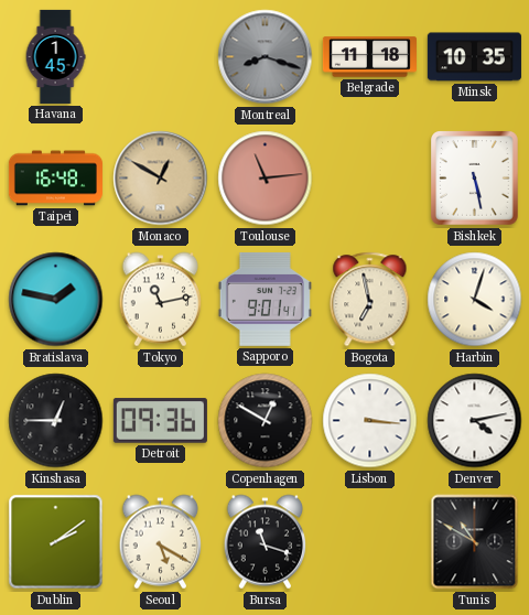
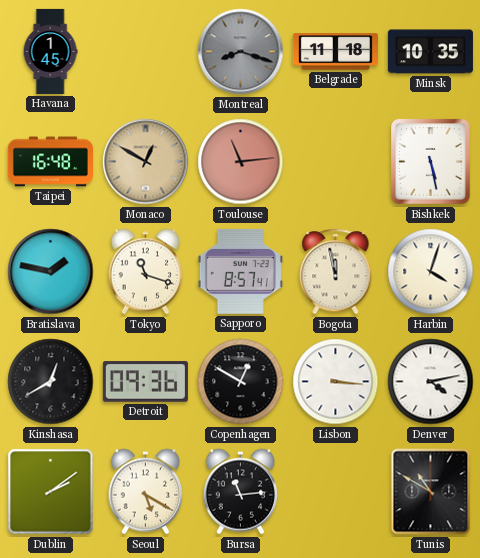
Tokyo: 11:13 -> 11:18 (146, 272)
Sapporo: 9:01 -> 8:57 (240, 271)
Bogota: 6:58 -> 11:58 (336, 272)
Kinshasa: 12:45 -> 12:40 (51, 382)
Bursa: 11:18 -> 11:14 (241, 492)
